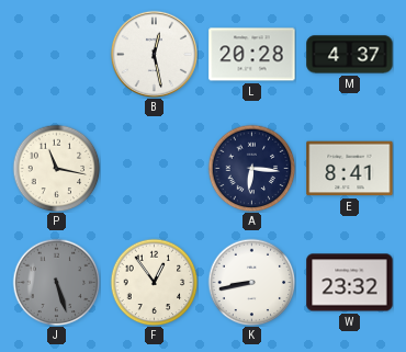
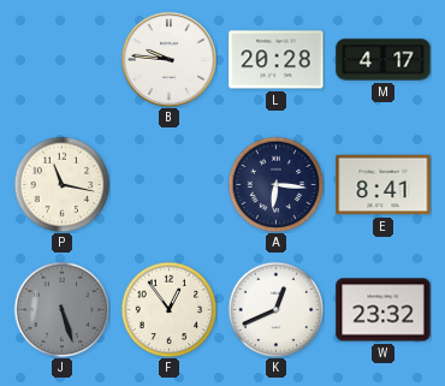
B: 12:28 -> 9:46 (168, 59)
M: 4:37 -> 4:17 (384, 60)
K: 8:43 -> 12:41 (275, 309)
